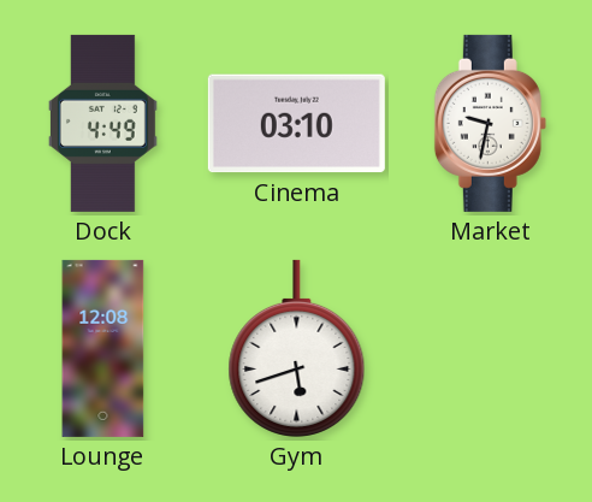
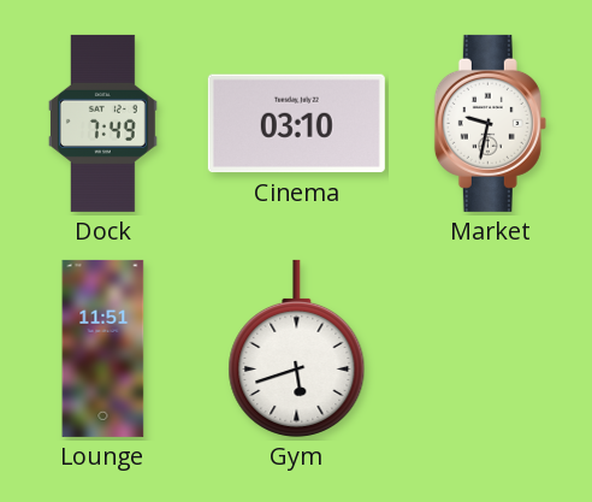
Dock: 4:49 -> 7:49 (102, 123)
Lounge: 12:08 -> 11:51 (103, 348)
